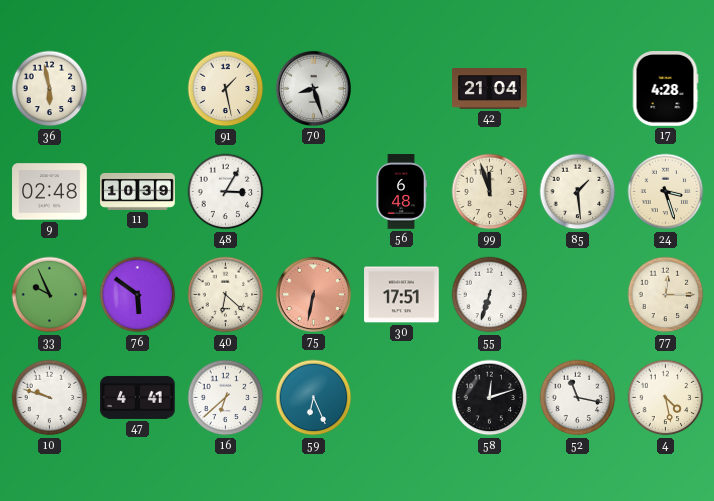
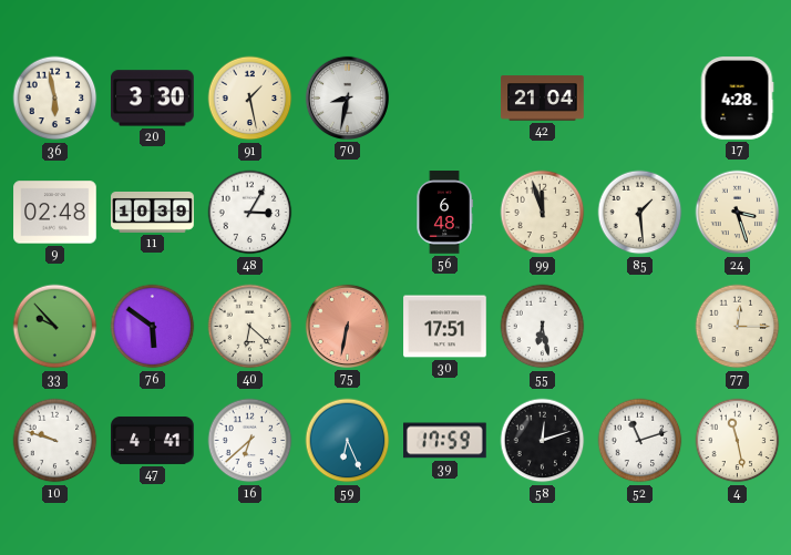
20: none -> 3:30 (153, 99)
70: 8:27 -> 8:32 (347, 97)
33: 9:56 -> 9:53 (55, 327)
55: 6:33 -> 6:28 (543, 327)
39: none -> 17:59 (445, 441)
52: 11:17 -> 11:12 (640, 441)
4: 4:28 -> 11:28 (738, 441)
